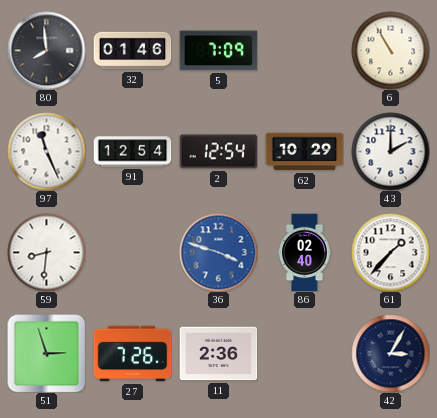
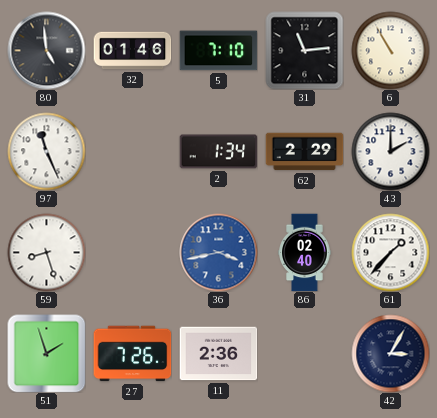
80: 7:59 -> 4:59 (46, 50)
5: 7:09 -> 7:10 (218, 51)
31: none -> 11:14 (304, 50)
91: 12:54 -> none (132, 152)
2: 12:54 -> 1:34 (218, 152)
62: 10:29 -> 2:29 (304, 152)
59: 8:31 -> 8:27 (46, 252)
36: 3:48 -> 3:43 (218, 252)
51: 2:57 -> 1:57 (46, 353)
